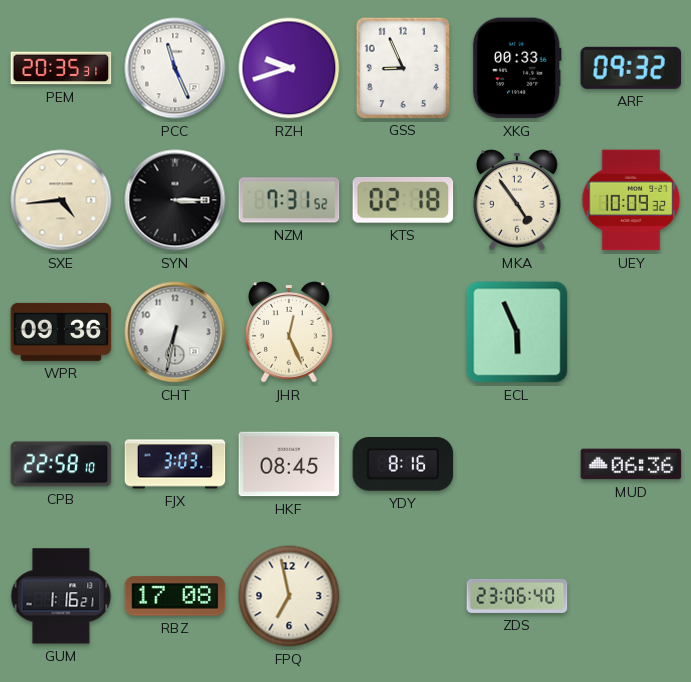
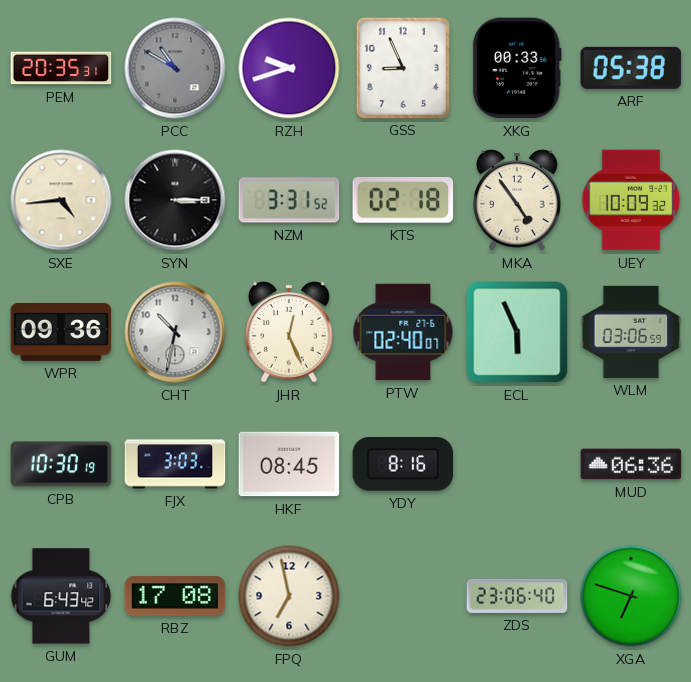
PCC: 11:26 -> 10:50 (175, 68)
PCC dial: white -> grey (175, 68)
ARF: 09:32 -> 05:38 (631, 68)
NZM: 7:31 -> 3:31 (289, 200)
CHT: 6:32 -> 10:32 (175, 332)
PTW: none -> 02:40 (403, 332)
WLM: none -> 03:06 (631, 332)
CPB: 22:58 -> 10:30 (61, 464)
GUM: 1:16 -> 6:43 (61, 596)
XGA: none -> 6:48 (631, 596)
